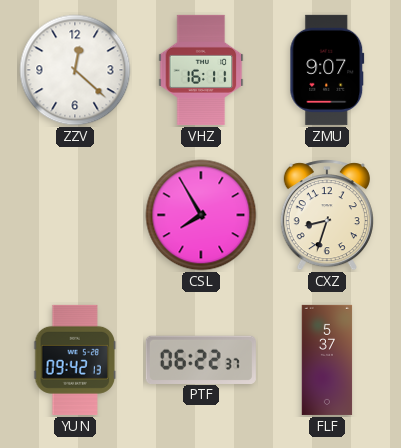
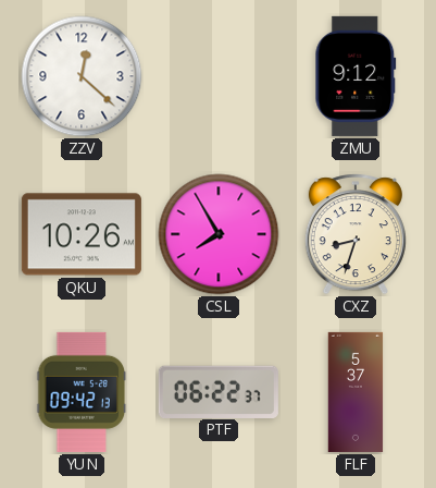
VHZ: 16:11 -> none (201, 70)
ZMU: 9:07 -> 9:12 (356, 76)
QKU: none -> 10:26 (82, 234)
